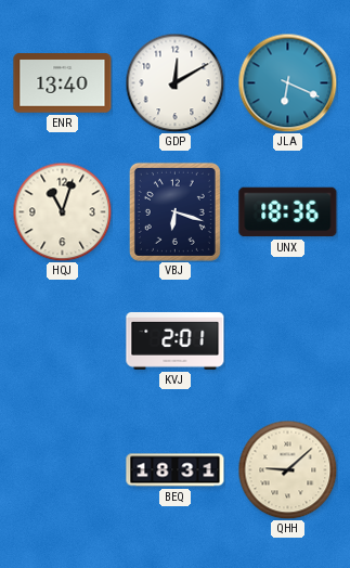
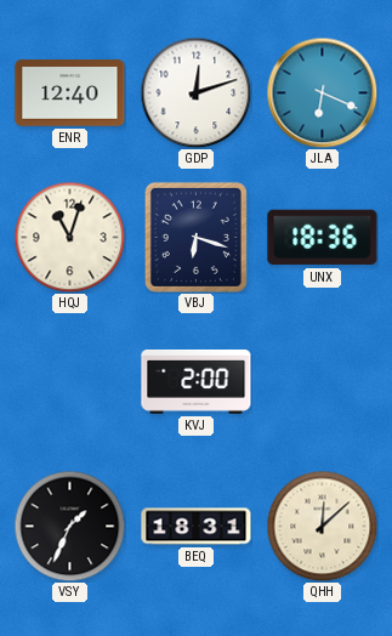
ENR: 13:40 -> 12:40 (70, 93)
GDP: 12:10 -> 12:12 (195, 92)
KVJ: 2:01 -> 2:00 (197, 381)
VSY: none -> 1:34 (69, 526)
QHH: 9:08 -> 12:08 (322, 526)
